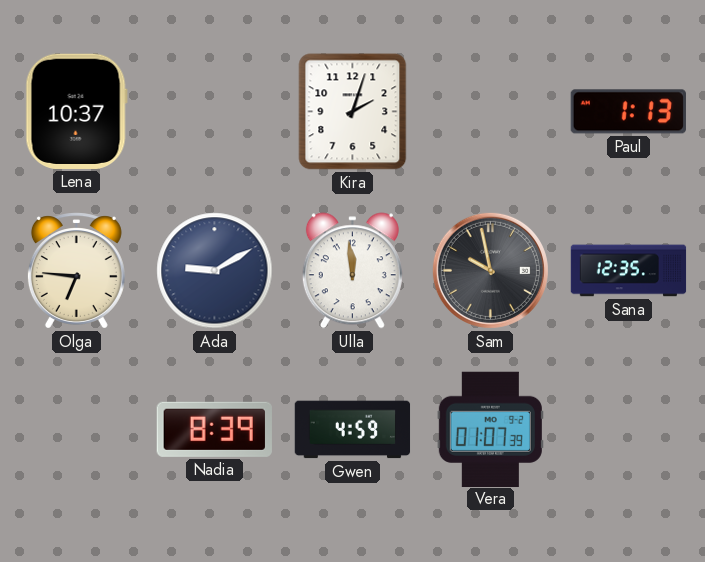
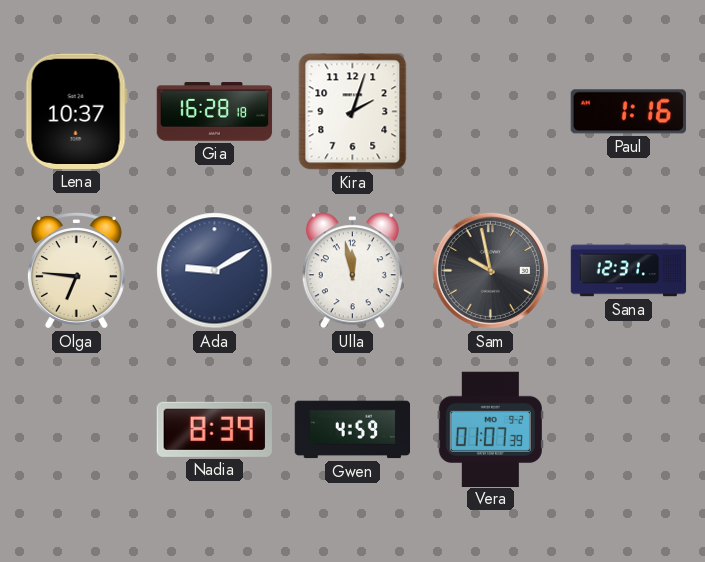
Gia: none -> 16:28 (215, 112)
Paul: 1:13 -> 1:16 (628, 112)
Ulla: 11:59 -> 11:58 (352, 271)
Sana: 12:35 -> 12:31 (629, 271)
